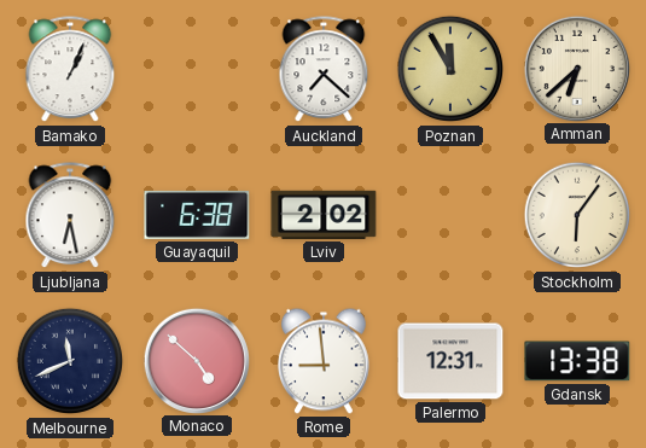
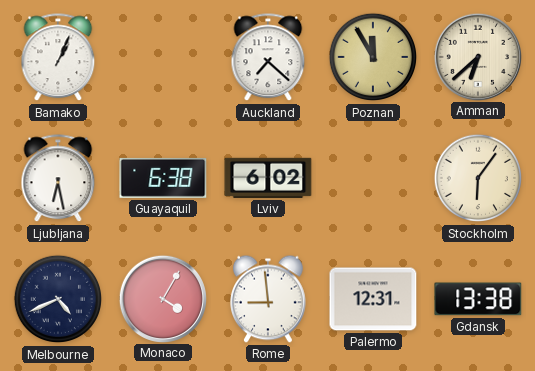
Lviv: 2:02 -> 6:02 (268, 178)
Melbourne: 11:41 -> 4:41 (58, 299)
Monaco: 4:52 -> 4:05 (162, 298)
